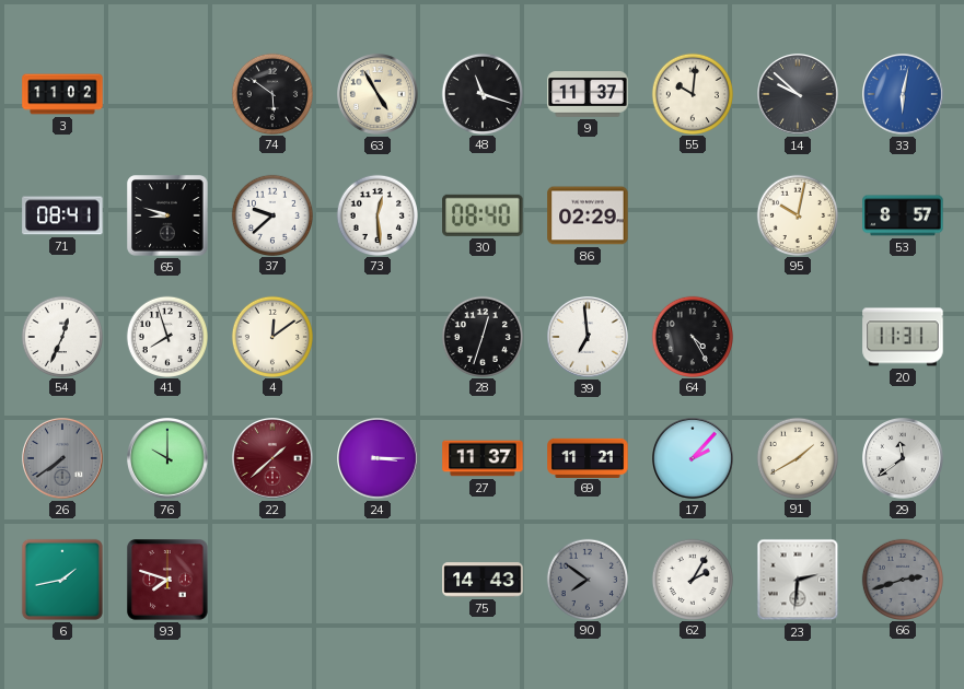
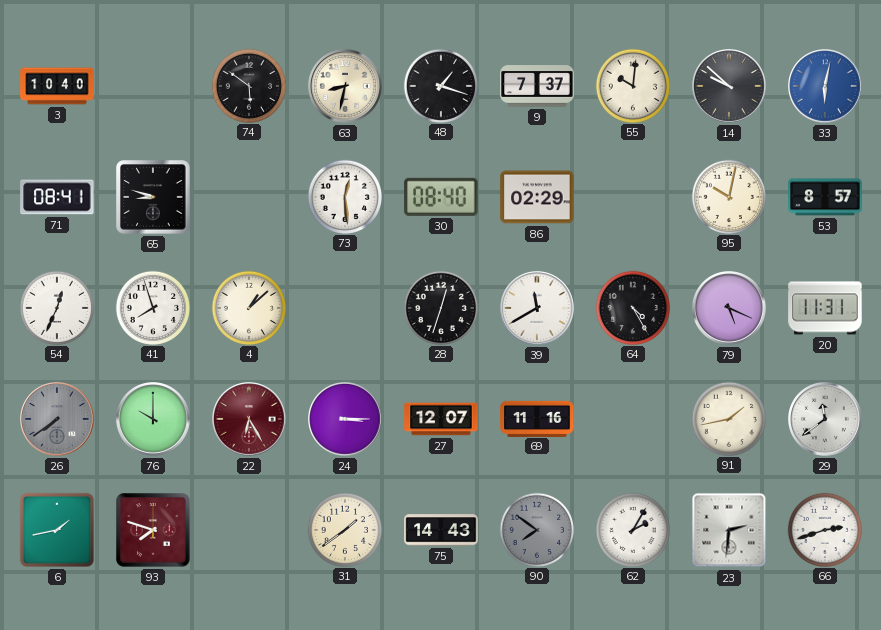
3: 11:02 -> 10:40 (57, 86)
63: 4:55 -> 8:32 (346, 87)
48: 11:18 -> 1:18 (440, 85)
9: 11:37 -> 7:37 (537, 86)
37: 9:38 -> none (271, 214)
4: 12:09 -> 1:08 (248, 307)
39: 6:59 -> 11:40 (538, 309)
79: none -> 5:19 (730, 309)
22: 1:38 -> 6:25 (250, 420)
27: 11:37 -> 12:07 (441, 419)
69: 11:21 -> 11:16 (537, 418)
17: 2:07 -> none (694, 459)
91: 1:40 -> 1:43 (728, 418)
31: none -> 1:39 (344, 529)
66 dial: grey -> white (824, 529)
